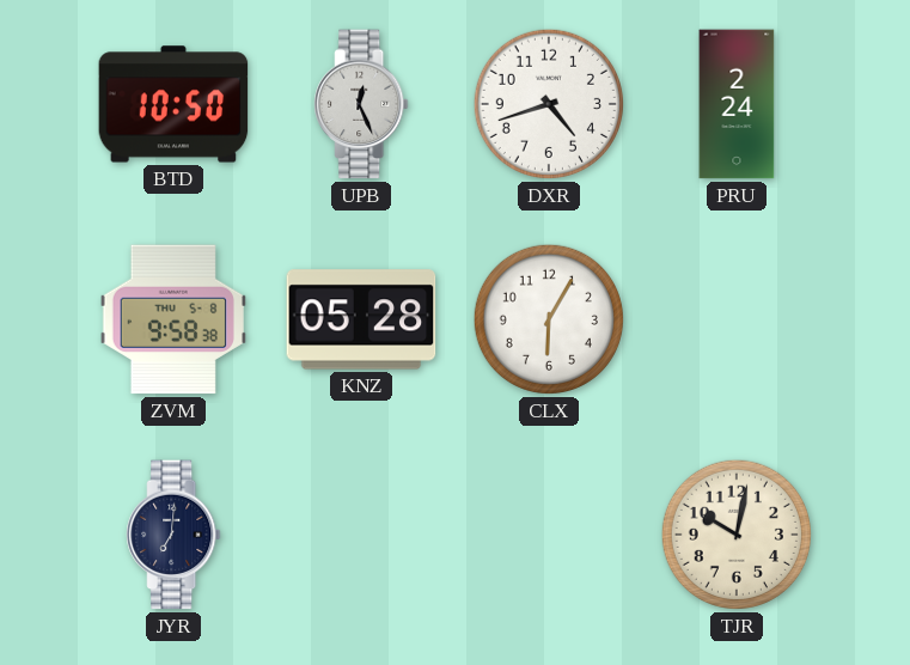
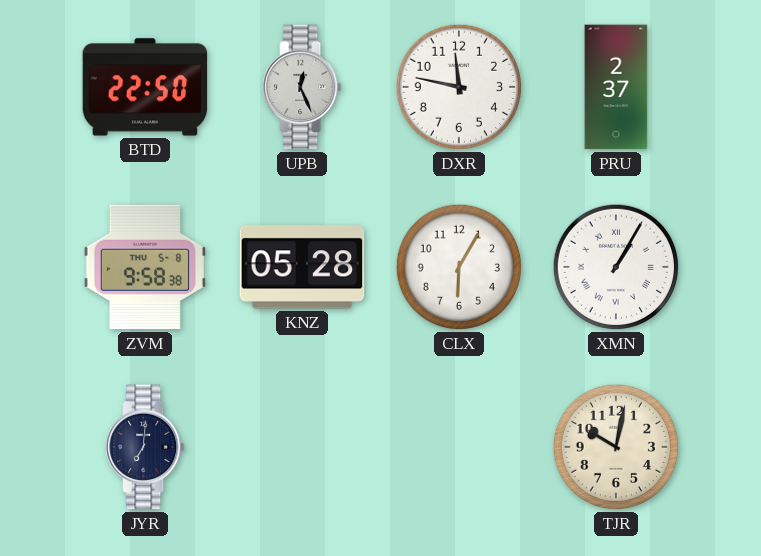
BTD: 10:50 -> 22:50 (145, 87)
DXR: 4:42 -> 11:47 (459, 87)
PRU: 2:24 -> 2:37 (616, 87)
XMN: none -> 1:05 (616, 267)
